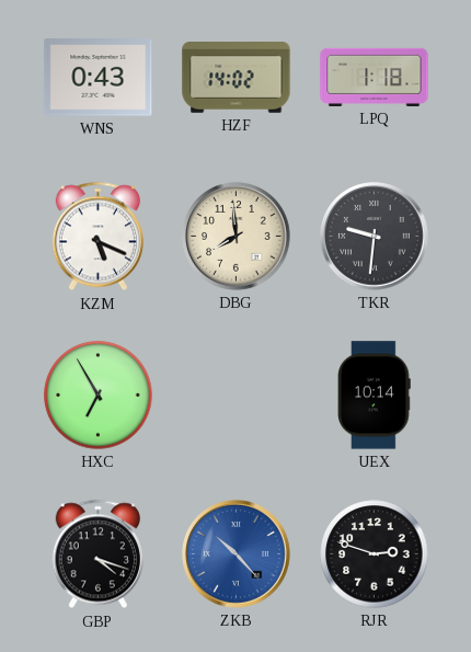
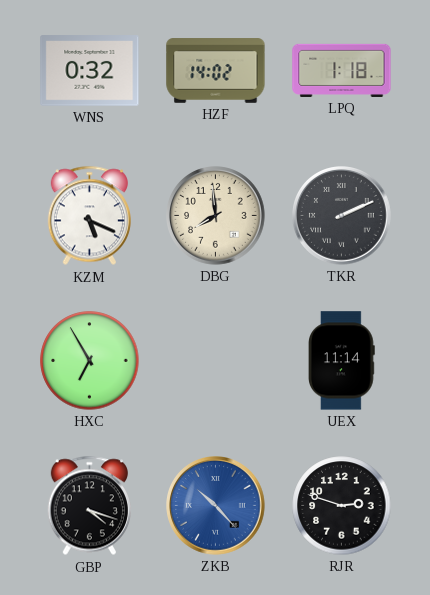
WNS: 0:43 -> 0:32 (90, 71)
TKR: 9:31 -> 2:11 (342, 216)
UEX: 10:14 -> 11:14 (342, 361)
